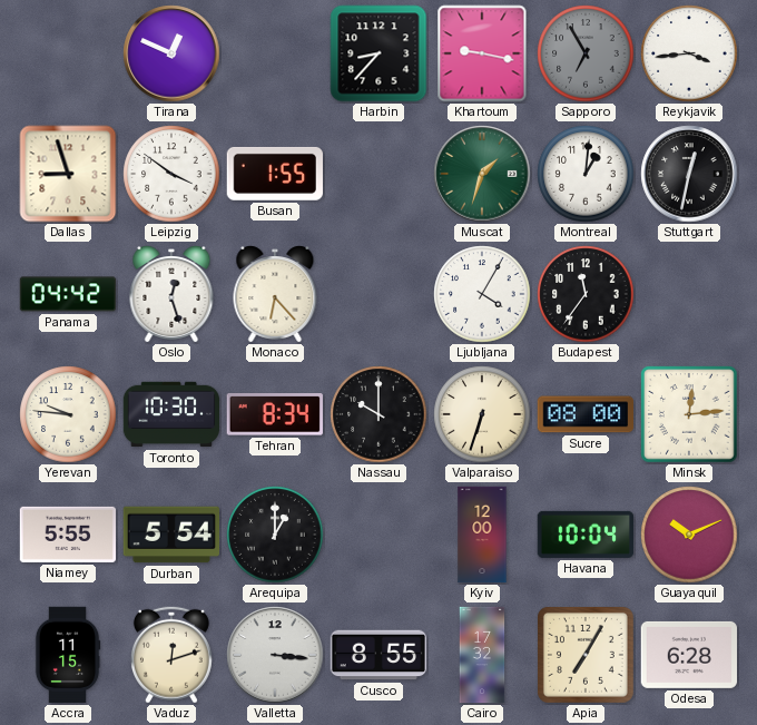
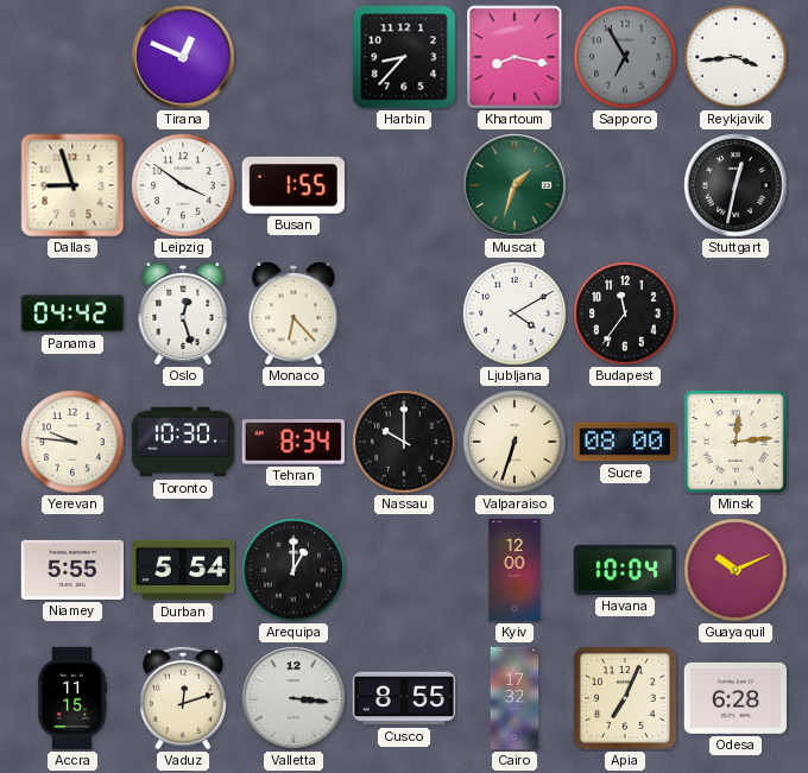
Khartoum: 9:17 -> 8:17 (515, 57)
Montreal: 1:01 -> none (586, 174)
Ljubljana: 4:05 -> 4:10 (515, 313)
Apia: 7:05 -> 7:04 (625, 698)
